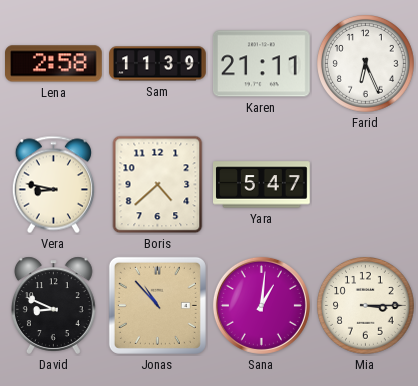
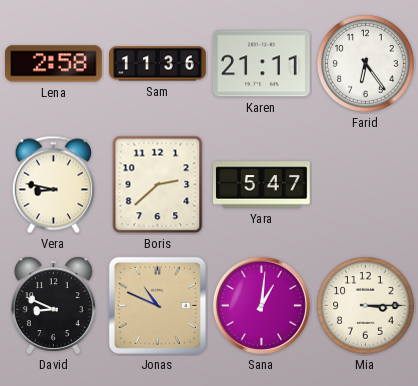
Sam: 11:39 -> 11:36 (158, 64)
Farid: 6:26 -> 6:24 (366, 64)
Boris: 4:38 -> 2:38 (158, 185)
Jonas: 10:53 -> 10:49 (157, 305)
